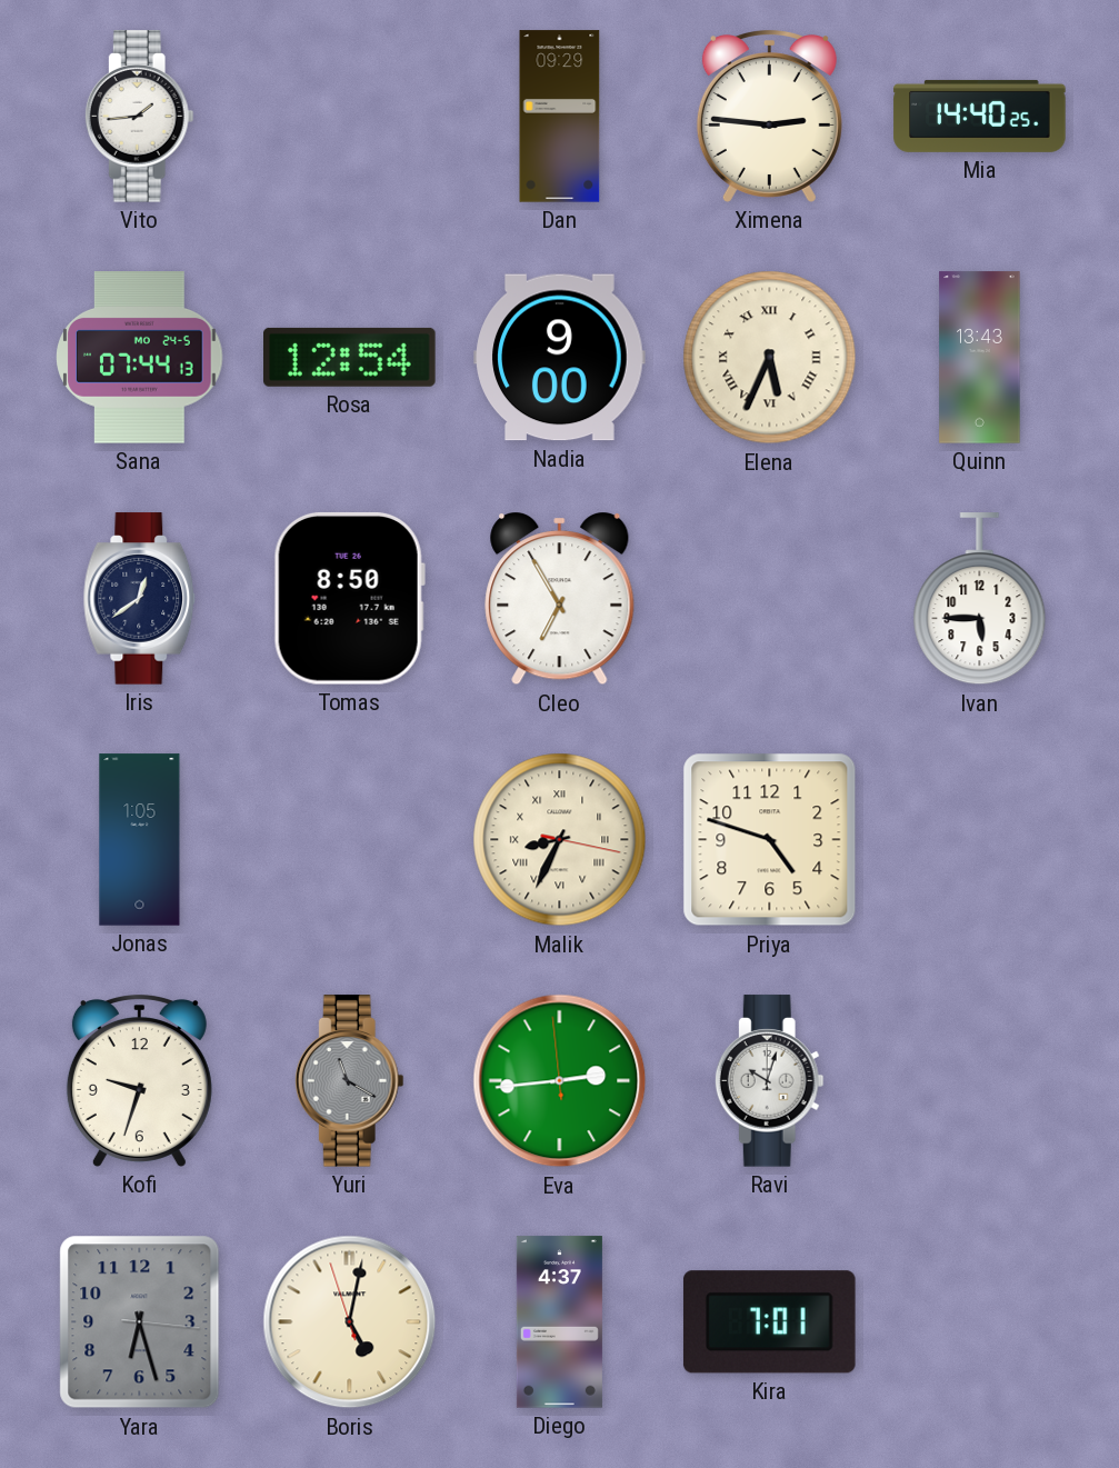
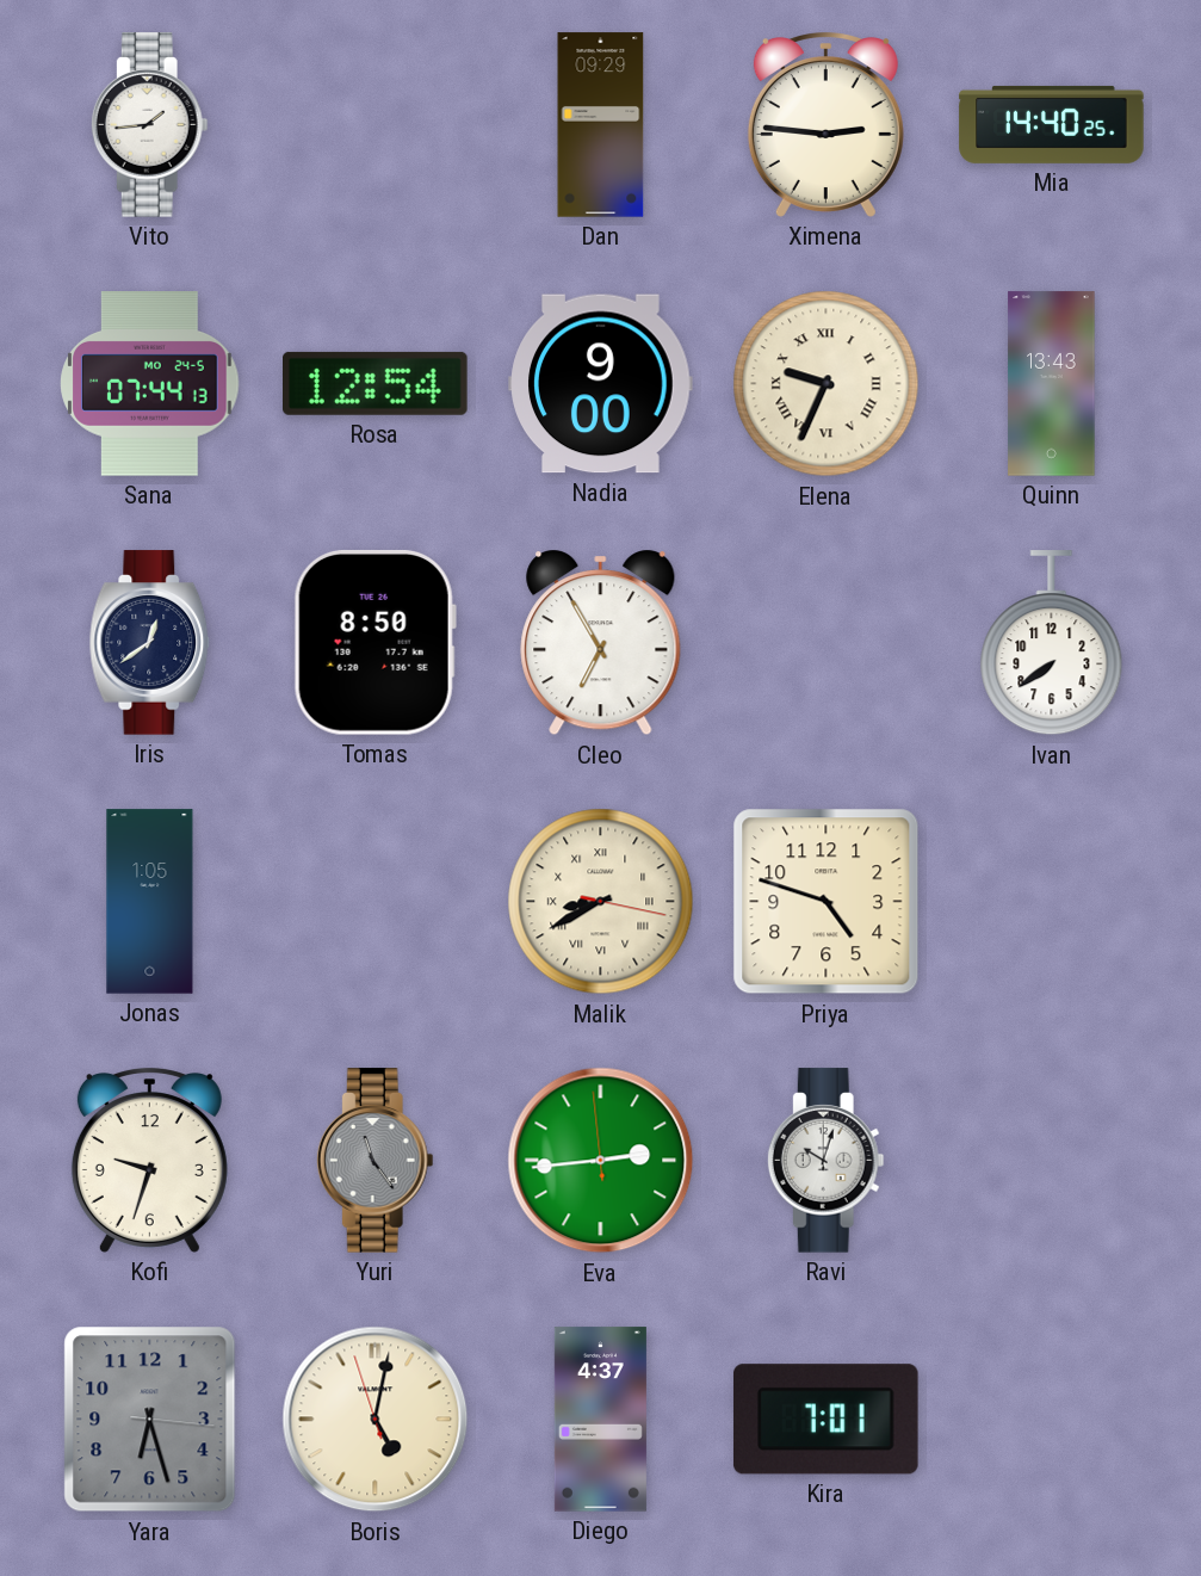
Elena: 5:34 -> 9:34 (827, 384)
Ivan: 5:45 -> 7:39 (1052, 643)
Malik: 8:34 -> 8:40 (601, 902)
Yuri: 11:20 -> 11:24 (374, 1161)
